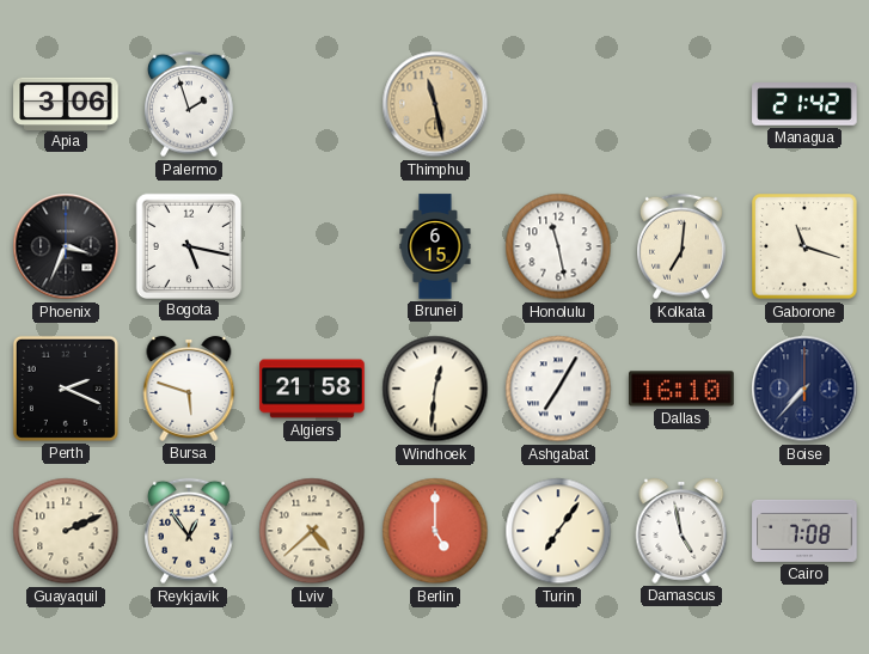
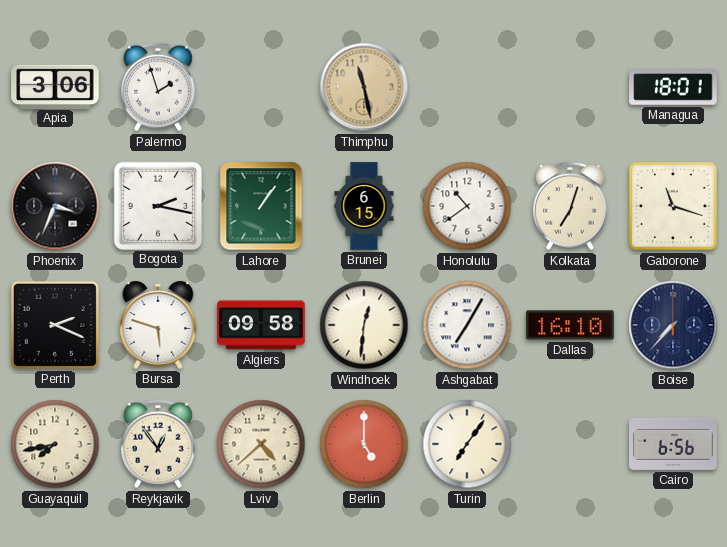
Managua: 21:42 -> 18:01 (673, 87)
Bogota: 5:17 -> 2:17 (157, 205)
Lahore: none -> 1:06 (261, 206)
Honolulu: 11:28 -> 10:39 (467, 206)
Kolkata: 7:01 -> 7:03 (571, 206)
Algiers: 21:58 -> 09:58 (261, 325)
Guayaquil: 2:11 -> 7:43 (55, 444)
Damascus: 4:58 -> none (681, 531)
Cairo: 7:08 -> 6:56 (673, 444)
